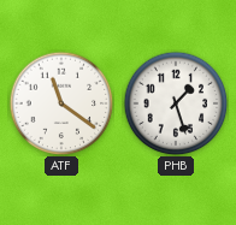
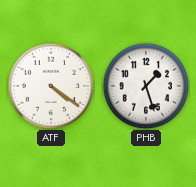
ATF: 11:21 -> 4:21 (51, 86)
